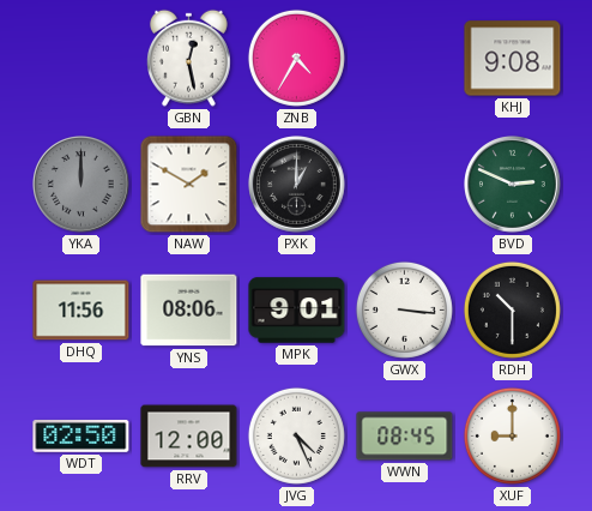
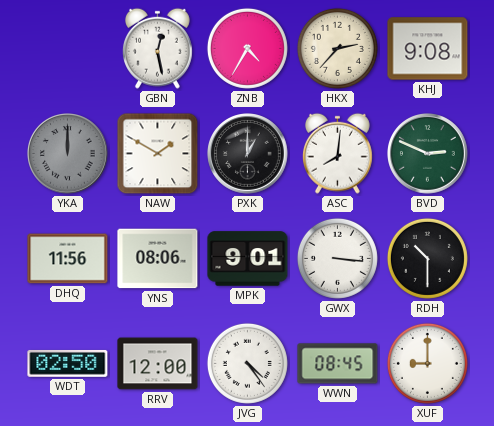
HKX: none -> 2:37 (337, 48)
ASC: none -> 8:01 (337, 153)
JVG: 4:26 -> 4:24 (247, 363)
